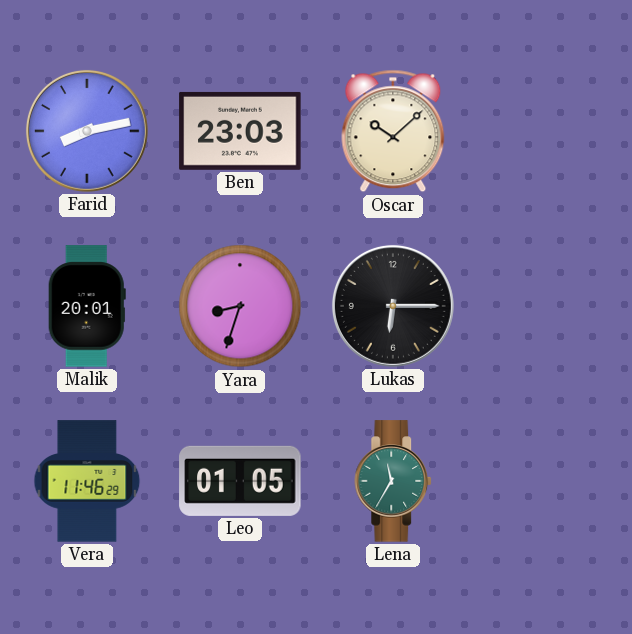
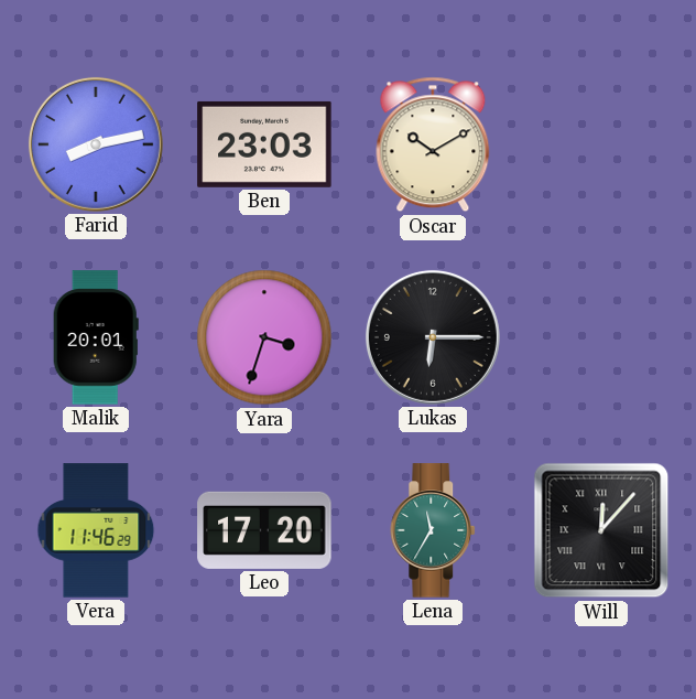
Oscar: 10:08 -> 10:10 (433, 144)
Yara: 8:33 -> 3:33 (264, 337)
Leo: 01:05 -> 17:20 (264, 530)
Will: none -> 12:07 (601, 530)
